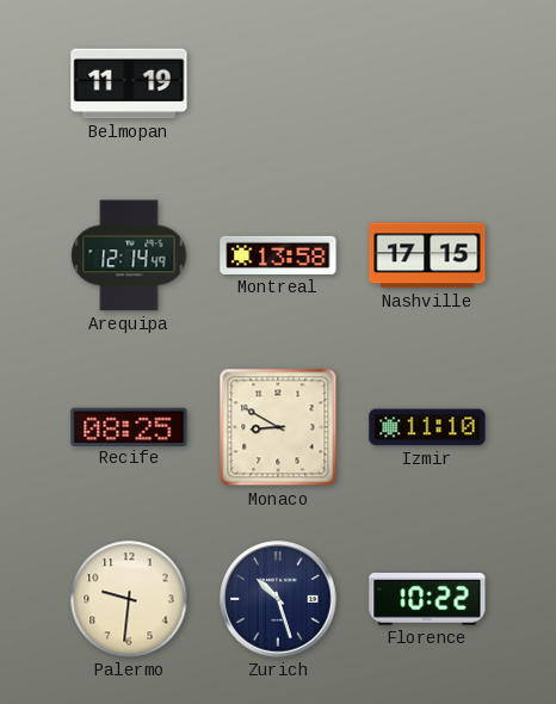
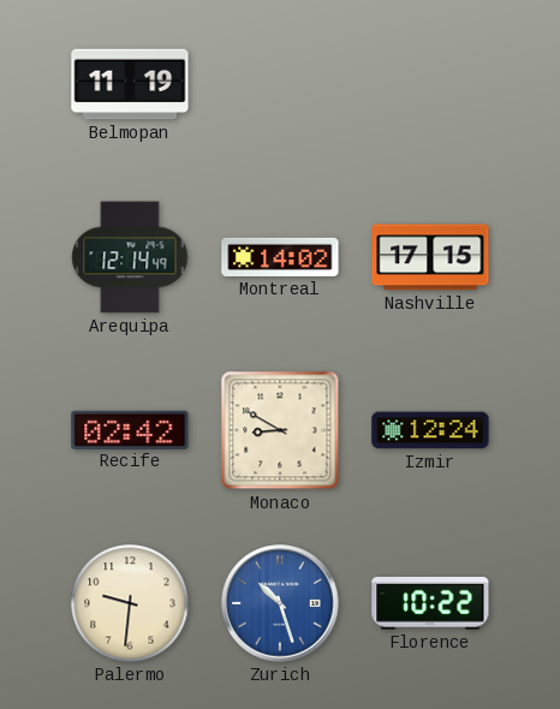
Montreal: 13:58 -> 14:02 (280, 257)
Recife: 08:25 -> 02:42 (130, 429)
Izmir: 11:10 -> 12:24 (430, 430)
Zurich dial: navy -> blue (280, 603)
